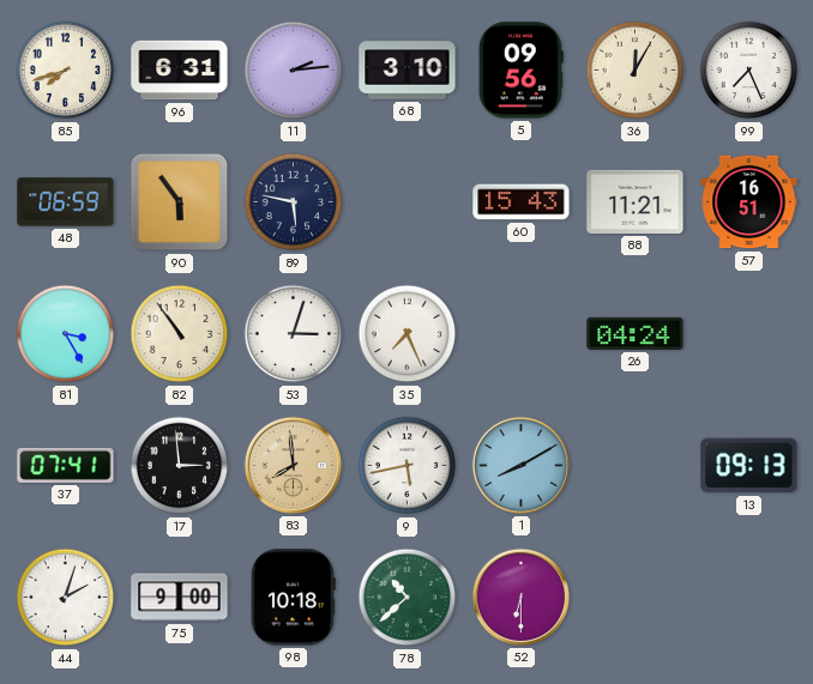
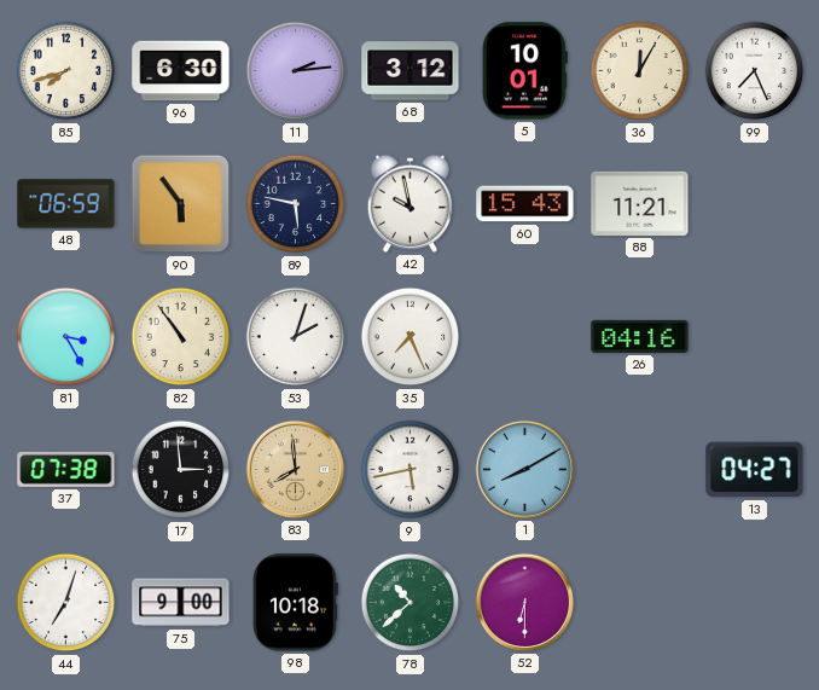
96: 6:31 -> 6:30 (181, 71)
68: 3:10 -> 3:12 (411, 71)
5: 09:56 -> 10:01 (524, 71)
42: none -> 9:58 (409, 203)
57: 16:51 -> none (749, 202)
53: 3:03 -> 2:03 (296, 337)
26: 04:24 -> 04:16 (640, 336)
37: 07:41 -> 07:38 (66, 469)
13: 09:13 -> 04:27 (755, 470)
44: 2:03 -> 7:03 (66, 603)
